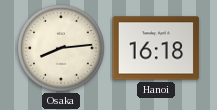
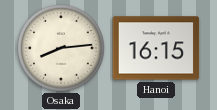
Hanoi: 16:18 -> 16:15 (156, 48)
